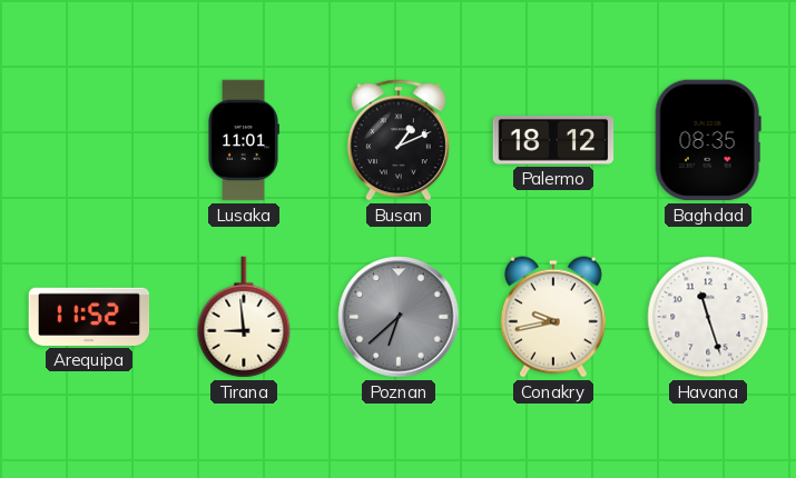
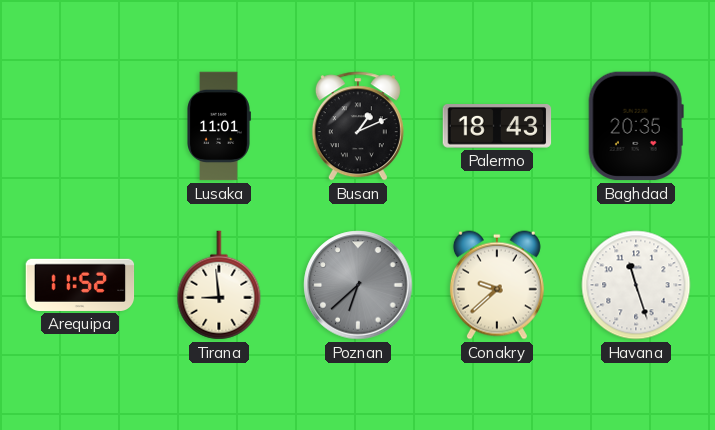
Palermo: 18:12 -> 18:43 (497, 127)
Baghdad: 08:35 -> 20:35 (636, 126)
Conakry: 9:43 -> 9:38 (497, 285)
